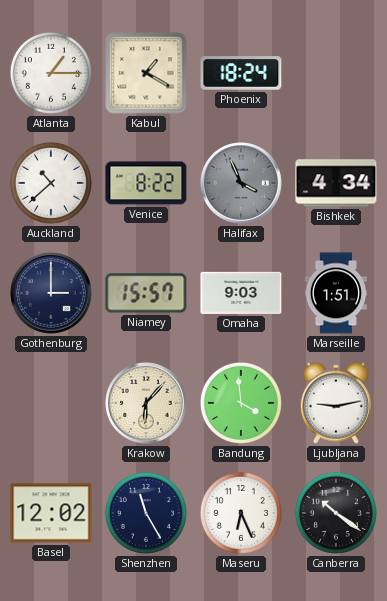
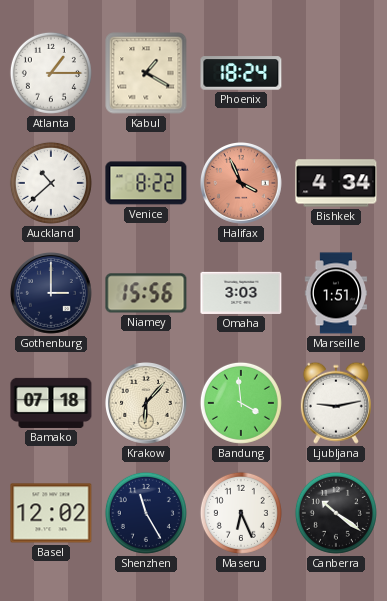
Halifax dial: grey -> salmon (242, 184)
Niamey: 15:57 -> 15:56 (146, 293)
Omaha: 9:03 -> 3:03 (241, 293)
Bamako: none -> 07:18 (51, 403)
